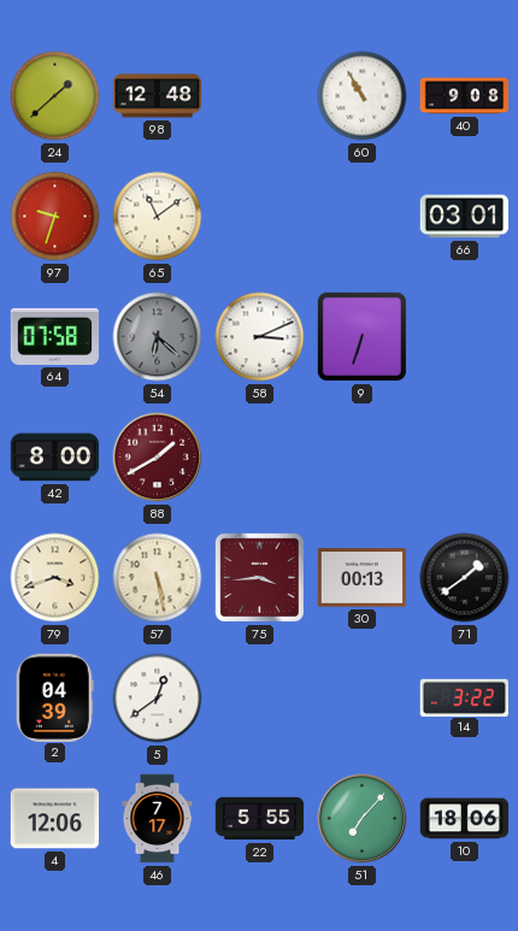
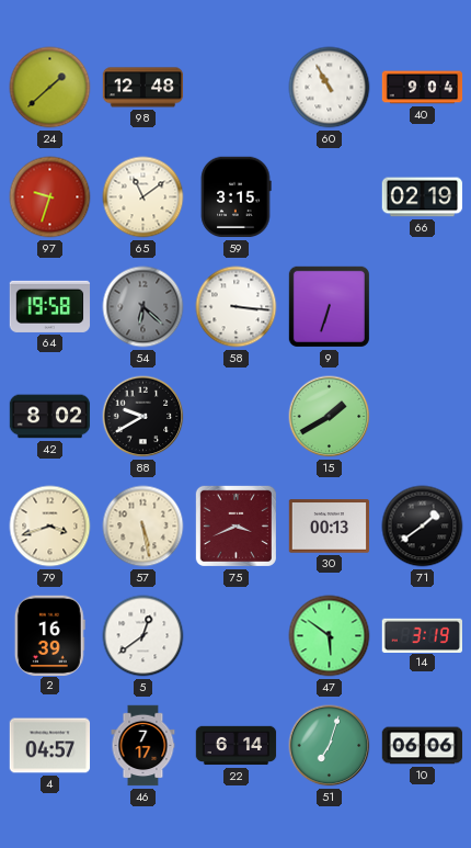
40: 9:08 -> 9:04 (423, 88)
59: none -> 3:15 (235, 197)
66: 03:01 -> 02:19 (423, 197)
64: 07:58 -> 19:58 (50, 306)
58: 3:11 -> 3:16 (237, 307)
42: 8:00 -> 8:02 (50, 417)
88: 1:40 -> 9:40 (143, 417)
88 dial: burgundy -> black (143, 417)
15: none -> 1:40 (330, 417)
75: 3:44 -> 3:41 (235, 525)
2: 04:39 -> 16:39 (49, 635)
47: none -> 5:51 (330, 636)
14: 3:22 -> 3:19 (423, 635)
4: 12:06 -> 04:57 (50, 746)
22: 5:55 -> 6:14 (237, 746)
51: 7:07 -> 7:03 (330, 746)
10: 18:06 -> 06:06 (423, 746)
